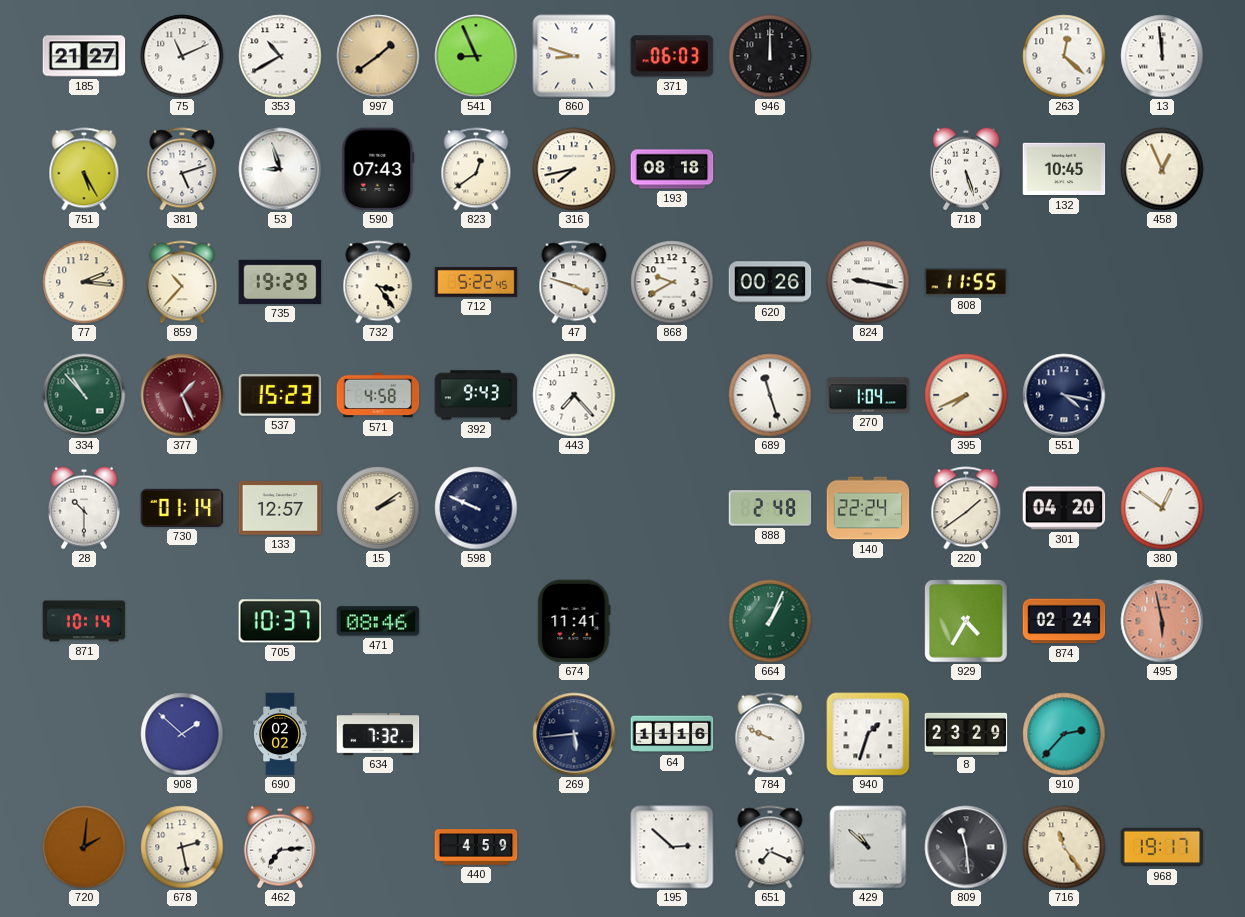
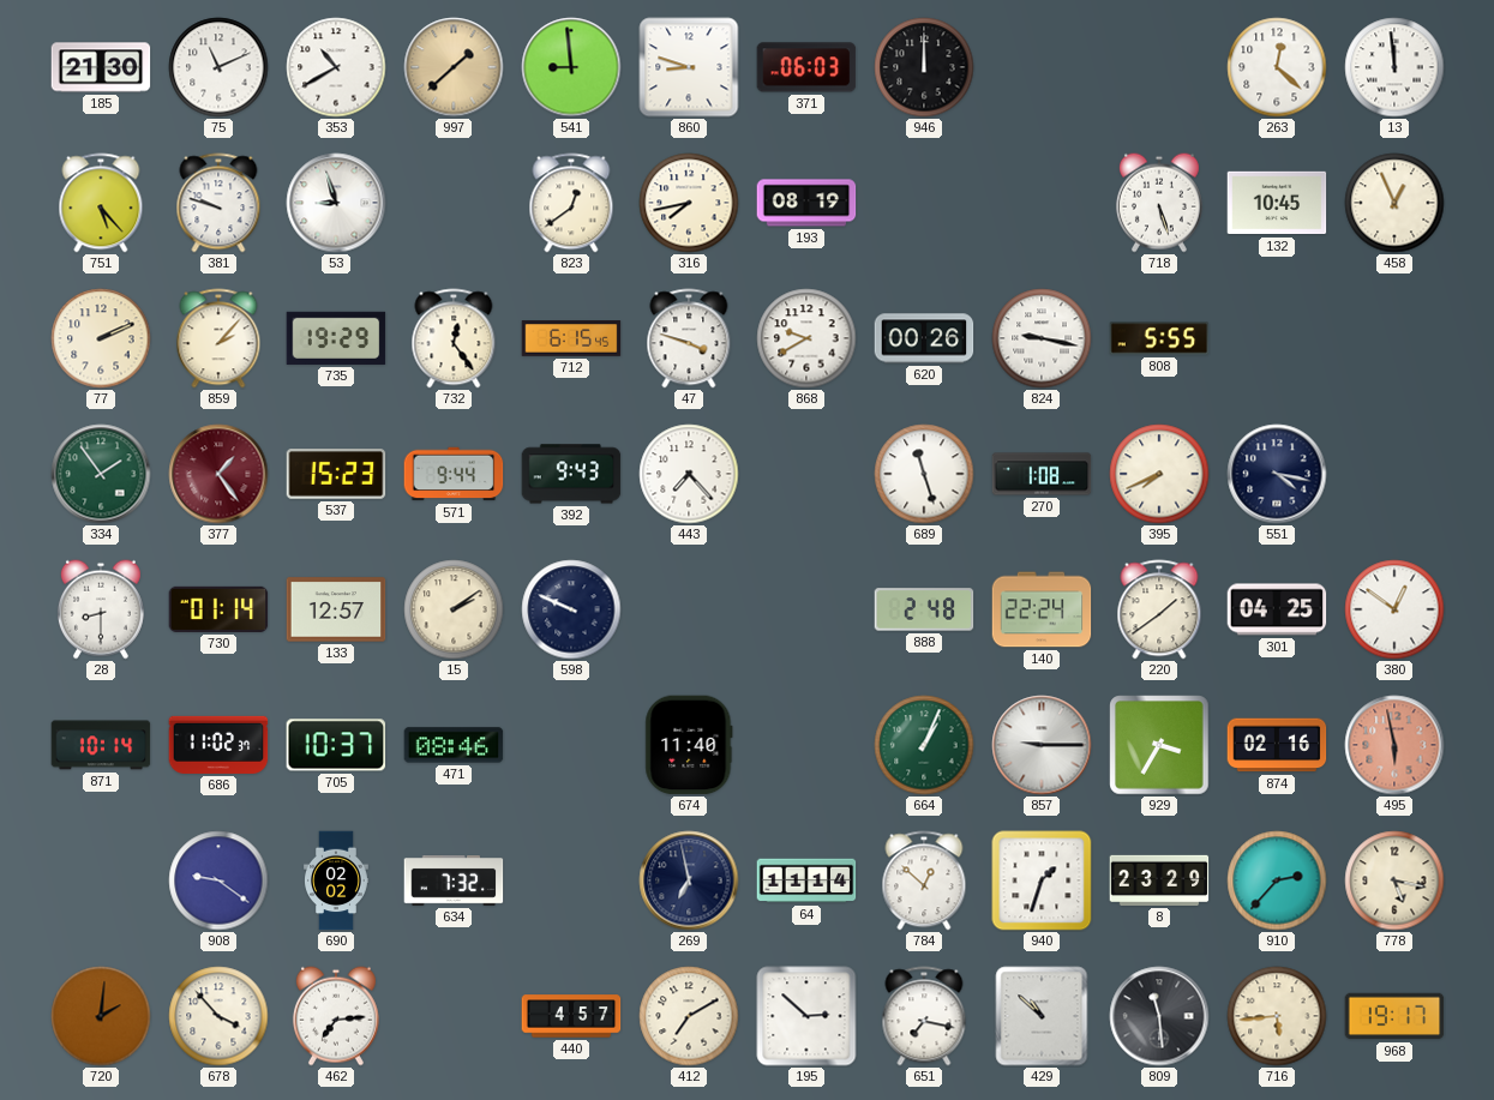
185: 21:27 -> 21:30 (101, 67)
997: 1:39 -> 1:38 (454, 67)
541: 8:56 -> 8:59 (571, 67)
751: 5:25 -> 5:23 (101, 203)
381: 5:12 -> 9:48 (218, 203)
590: 07:43 -> none (378, 169)
193: 08:18 -> 08:19 (806, 203)
77: 2:16 -> 2:11 (101, 338)
859: 10:37 -> 2:07 (218, 338)
732: 3:24 -> 12:24 (454, 338)
712: 5:22 -> 6:15 (571, 338)
808: 11:55 -> 5:55 (1159, 338)
334: 10:53 -> 1:54 (101, 474)
377: 1:26 -> 1:24 (218, 474)
571: 4:58 -> 9:44 (454, 474)
270: 1:04 -> 1:08 (1042, 474)
28: 10:30 -> 8:30 (101, 609)
301: 04:20 -> 04:25 (1277, 609)
686: none -> 11:02 (218, 745)
674: 11:41 -> 11:40 (689, 745)
857: none -> 9:15 (1042, 745)
929: 4:35 -> 3:35 (1159, 745)
874: 02:24 -> 02:16 (1277, 745)
908: 1:52 -> 9:21 (218, 880)
269: 5:44 -> 6:58 (689, 880)
64: 11:16 -> 11:14 (806, 880)
784: 9:49 -> 12:52 (924, 880)
778: none -> 5:17 (1394, 880)
678: 2:28 -> 3:53 (218, 1016)
440: 4:59 -> 4:57 (571, 1016)
412: none -> 7:10 (689, 1016)
651: 7:19 -> 7:17 (924, 1016)
716: 11:24 -> 5:44 (1277, 1016)
